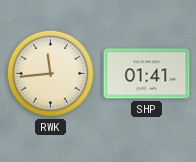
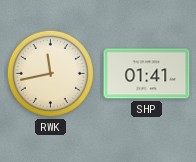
RWK: 11:44 -> 11:43 (50, 73)
